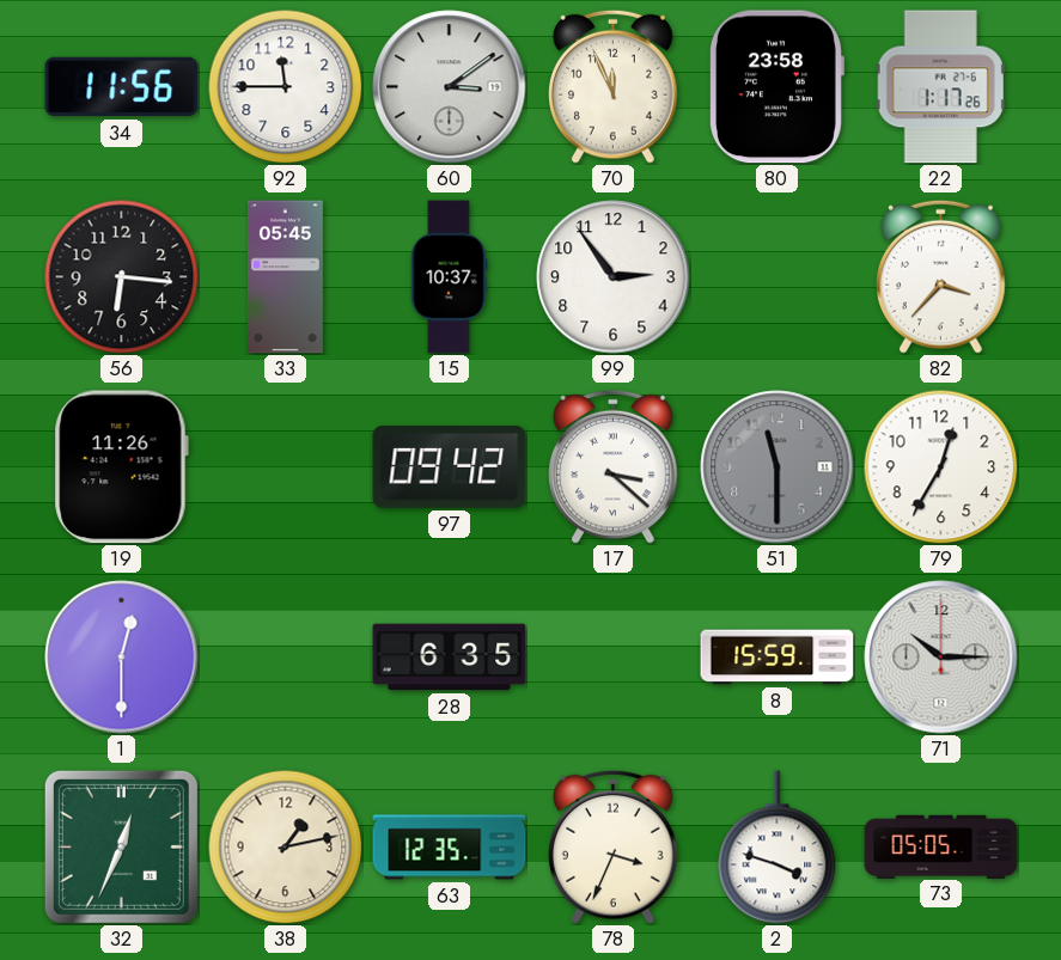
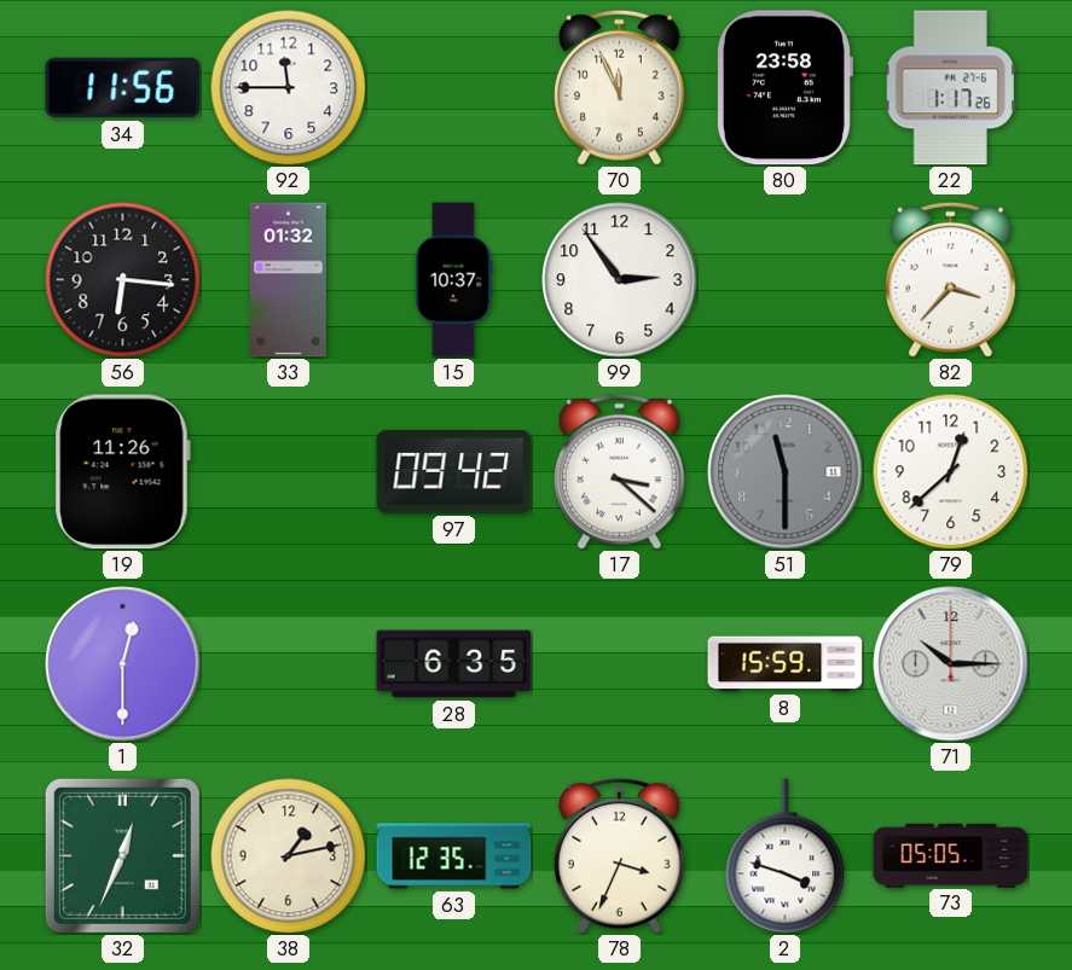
60: 3:09 -> none (450, 87)
33: 05:45 -> 01:32 (288, 280)
79: 12:35 -> 12:38 (950, 471)
